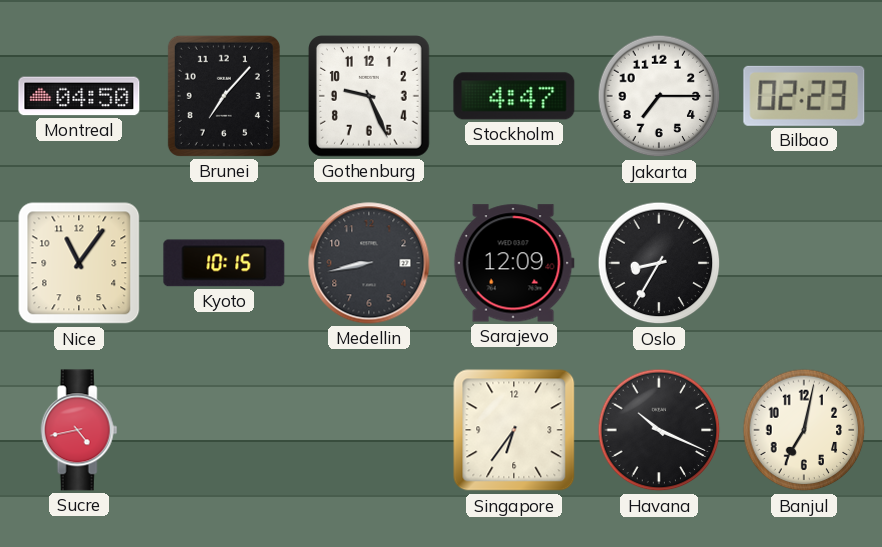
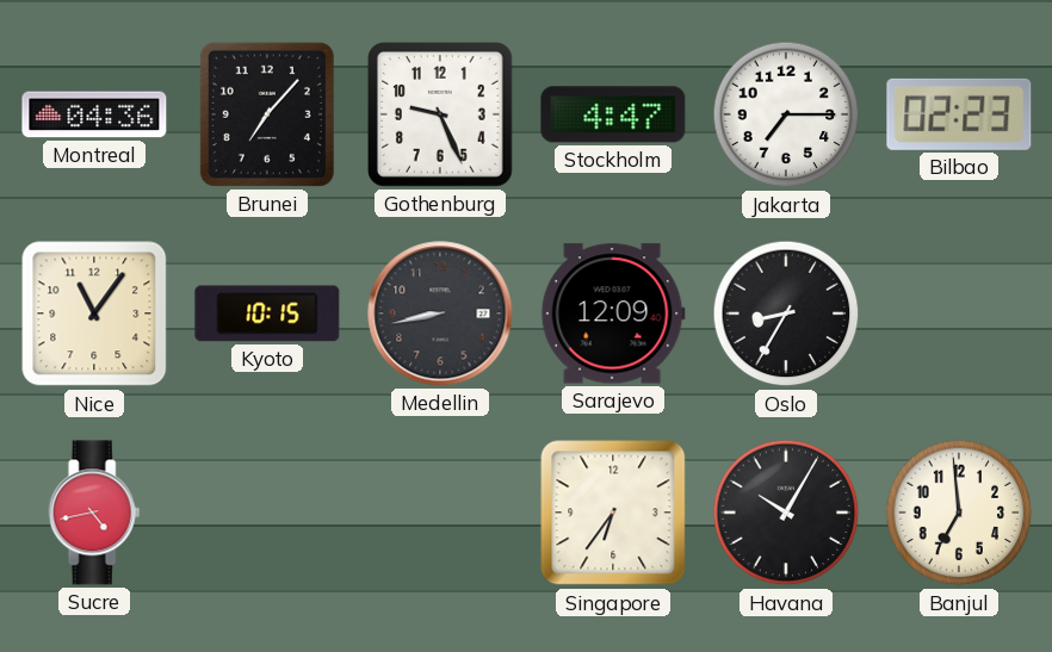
Montreal: 04:50 -> 04:36 (94, 114)
Havana: 10:19 -> 10:05 (786, 513)
Banjul: 7:02 -> 6:59 (959, 513)
